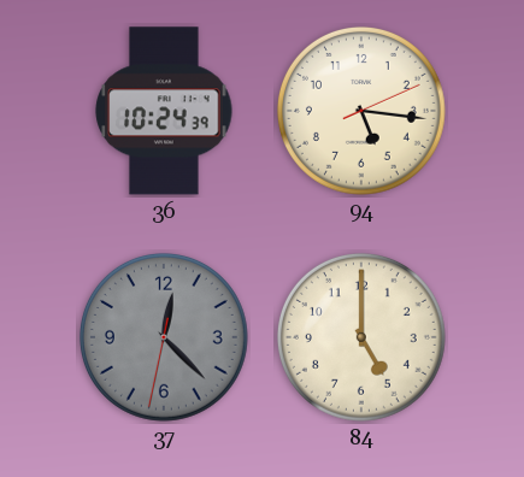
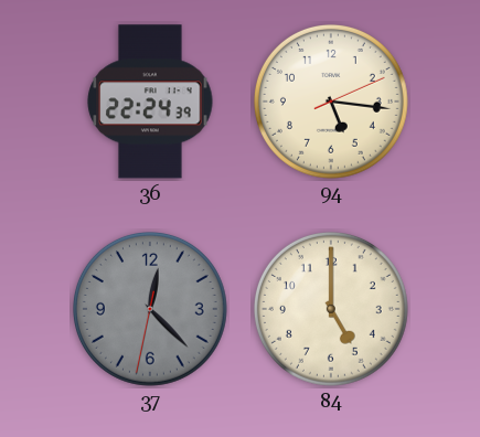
36: 10:24 -> 22:24 (150, 102)
